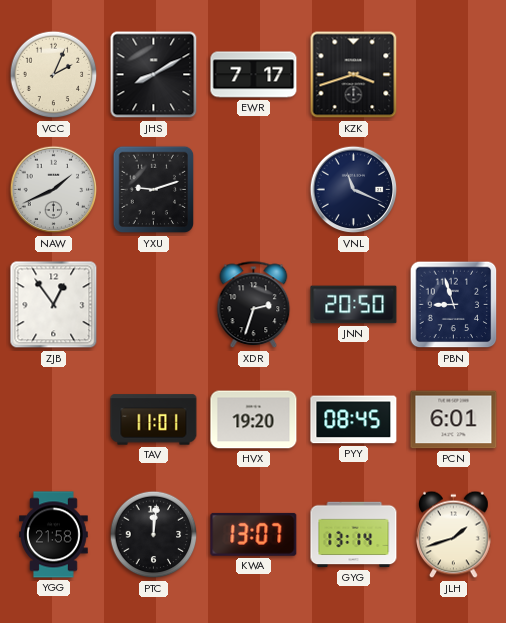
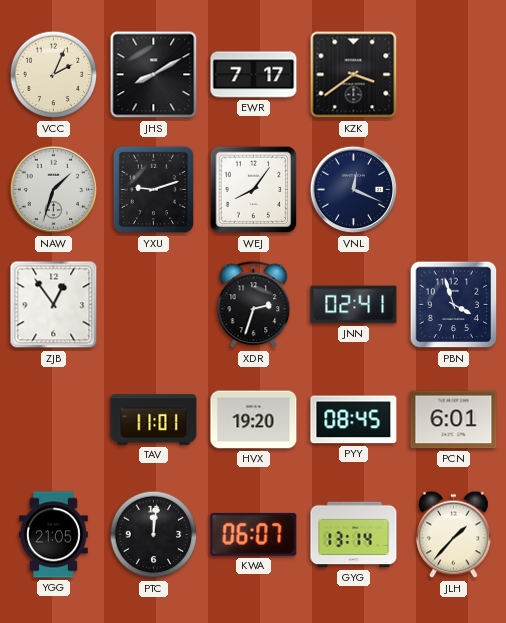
KZK: 3:42 -> 3:39 (354, 75)
NAW: 1:41 -> 1:33 (54, 190)
WEJ: none -> 8:06 (254, 190)
VNL: 11:19 -> 12:19 (354, 190)
JNN: 20:50 -> 02:41 (354, 305)
PBN: 8:57 -> 3:57 (454, 305)
YGG: 21:58 -> 21:05 (54, 535)
KWA: 13:07 -> 06:07 (254, 534)
JLH: 1:42 -> 1:37 (454, 535)
